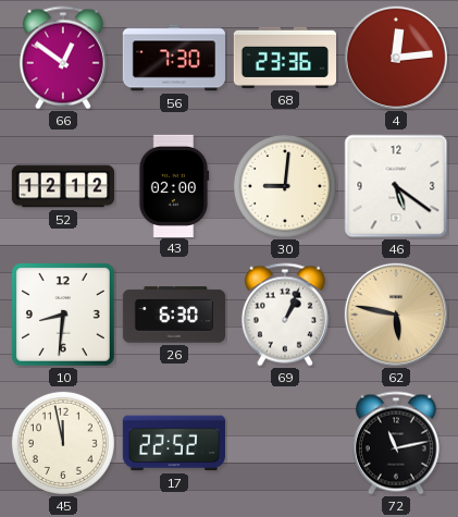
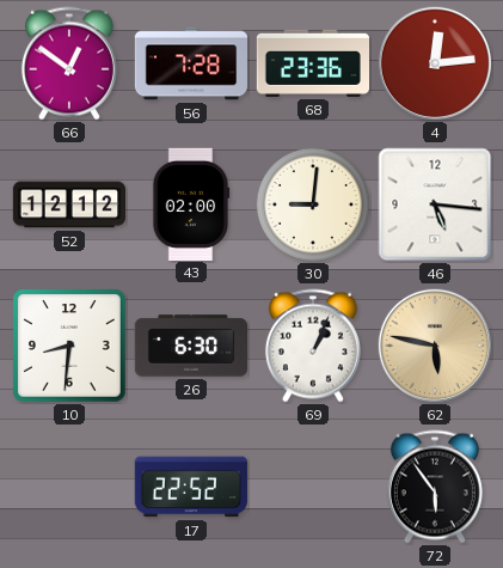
56: 7:30 -> 7:28 (190, 63)
46: 5:21 -> 5:16 (435, 204)
45: 11:58 -> none (63, 443)
72: 11:13 -> 5:54 (435, 487)
